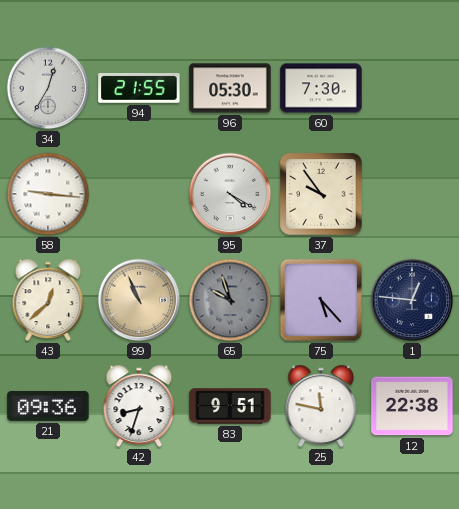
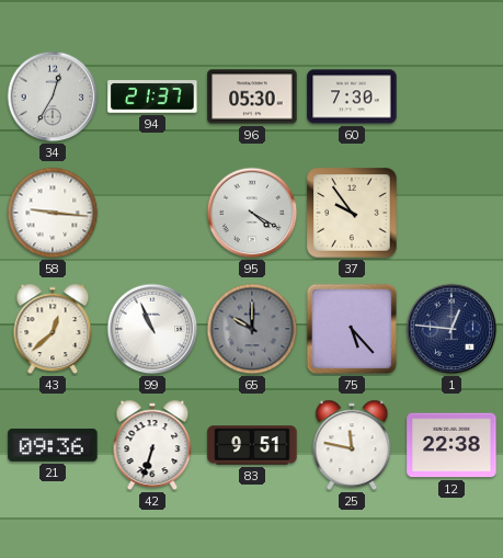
94: 21:55 -> 21:37 (152, 96)
99 dial: champagne -> white (152, 329)
65: 9:57 -> 10:00 (252, 329)
42: 8:33 -> 6:33 (152, 445)
